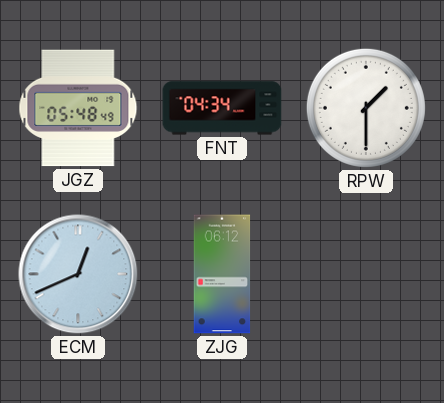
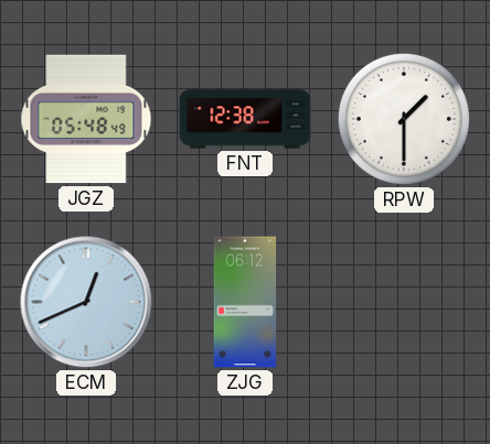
FNT: 04:34 -> 12:38 (245, 119)
